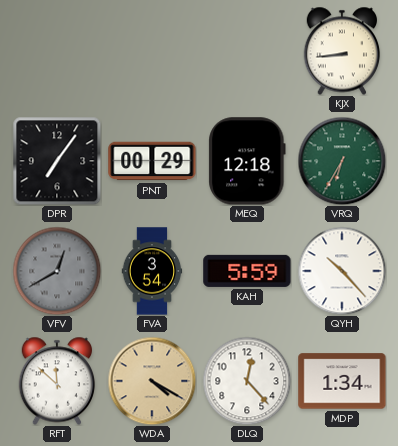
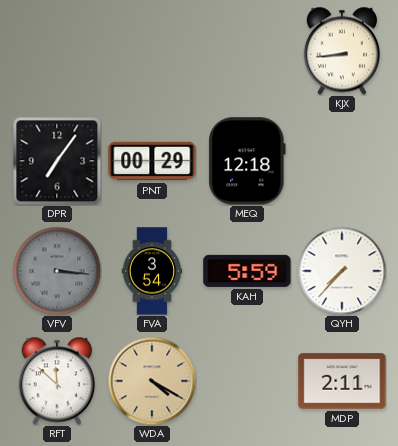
VRQ: 6:35 -> none (342, 161)
VFV: 12:40 -> 3:16 (57, 271)
QYH: 10:23 -> 7:37 (342, 271)
DLQ: 12:23 -> none (247, 381)
MDP: 1:34 -> 2:11 (342, 381)
